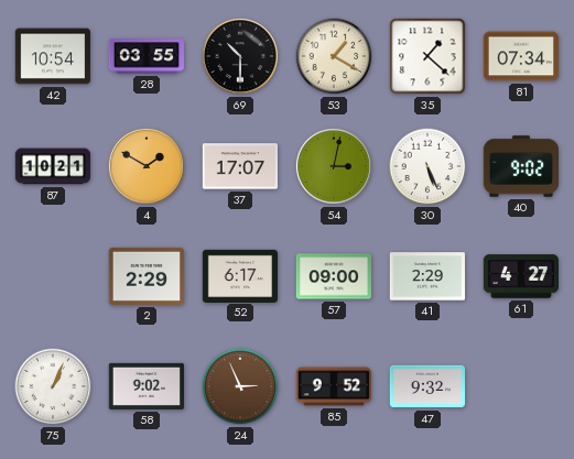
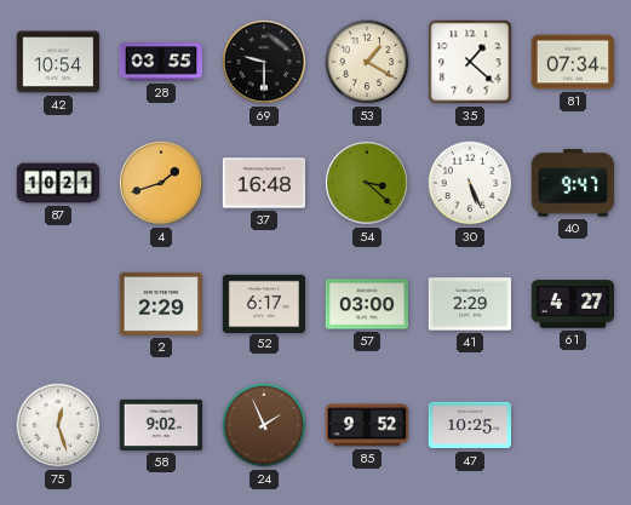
69: 10:30 -> 9:30 (264, 62)
4: 1:50 -> 1:42 (161, 183)
37: 17:07 -> 16:48 (263, 183)
54: 3:02 -> 3:22 (367, 183)
40: 9:02 -> 9:47 (572, 183)
57: 09:00 -> 03:00 (366, 304)
75: 1:04 -> 12:27 (58, 425)
24: 2:56 -> 1:56 (264, 425)
47: 9:32 -> 10:25 (470, 425)
